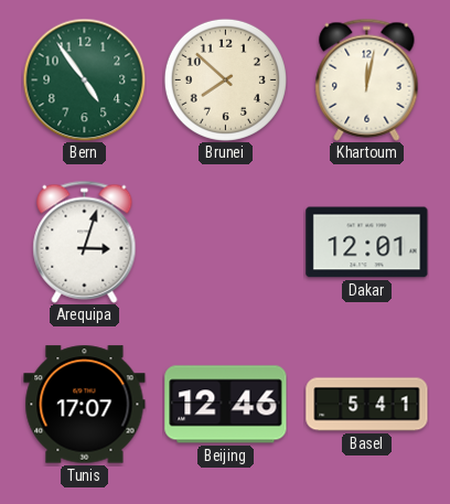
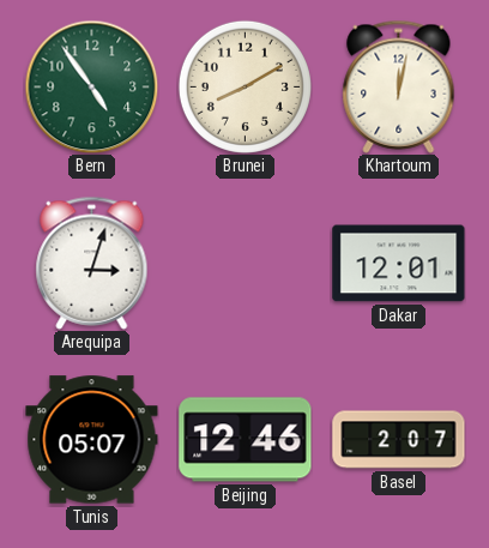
Brunei: 7:52 -> 8:10 (244, 86)
Tunis: 17:07 -> 05:07 (92, 440)
Basel: 5:41 -> 2:07 (399, 440)
